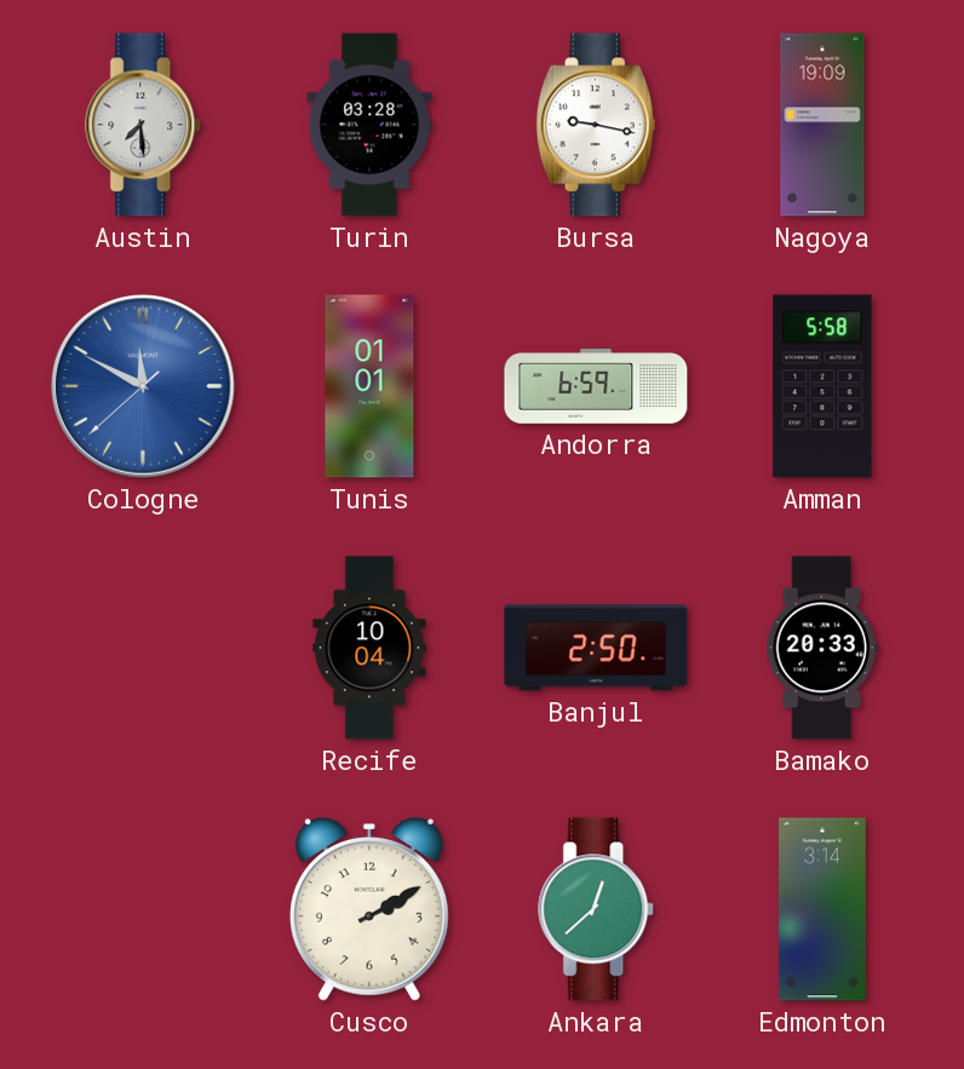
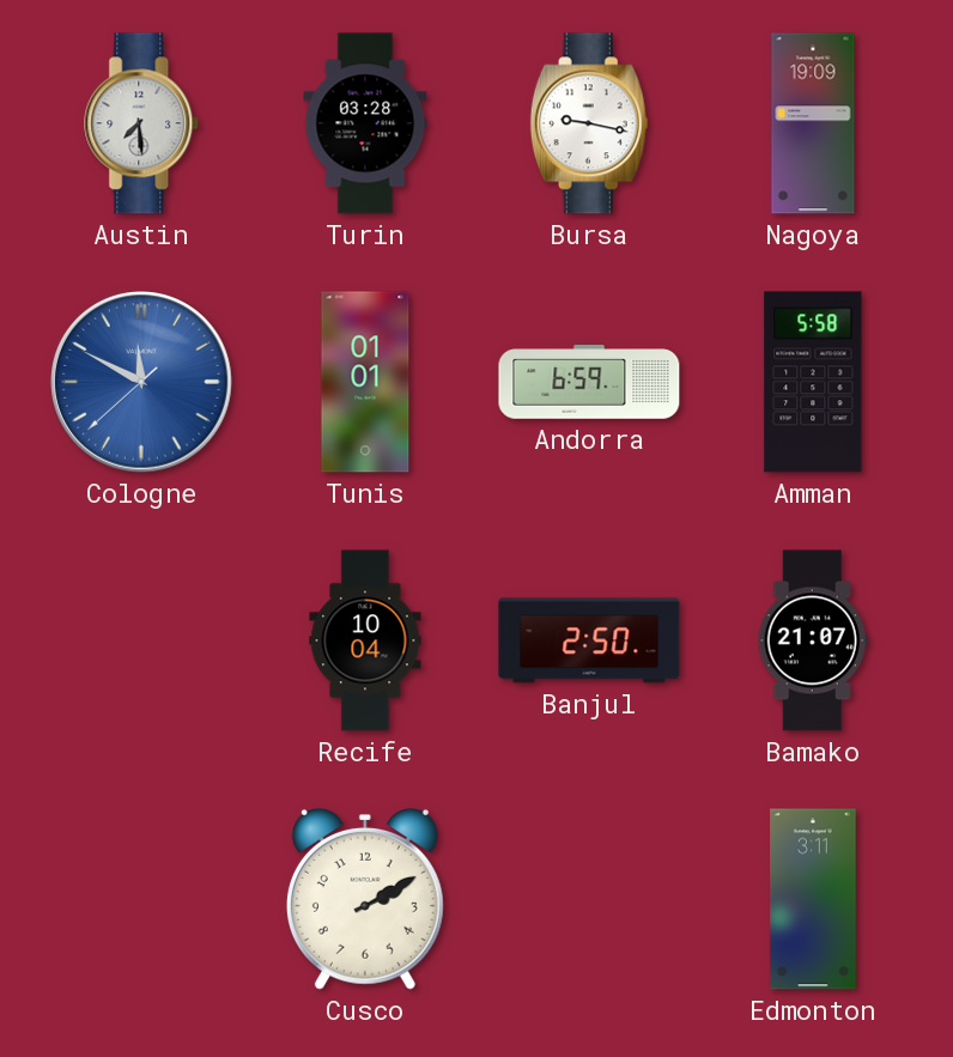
Bamako: 20:33 -> 21:07 (813, 640)
Ankara: 12:38 -> none (597, 909)
Edmonton: 3:14 -> 3:11 (813, 899)
